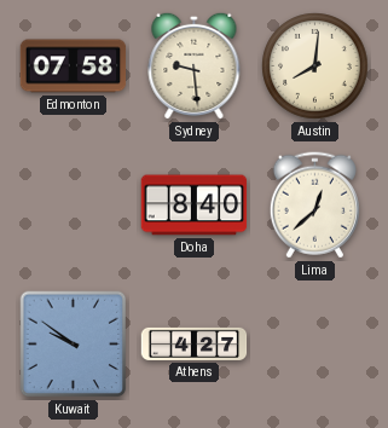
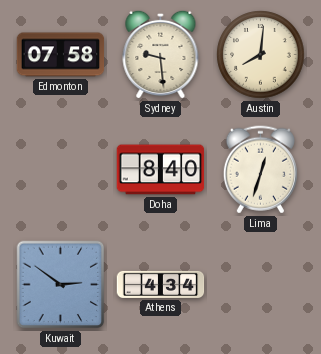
Lima: 12:38 -> 12:33 (260, 170)
Kuwait: 9:51 -> 2:51 (61, 285)
Athens: 4:27 -> 4:34 (161, 284)
